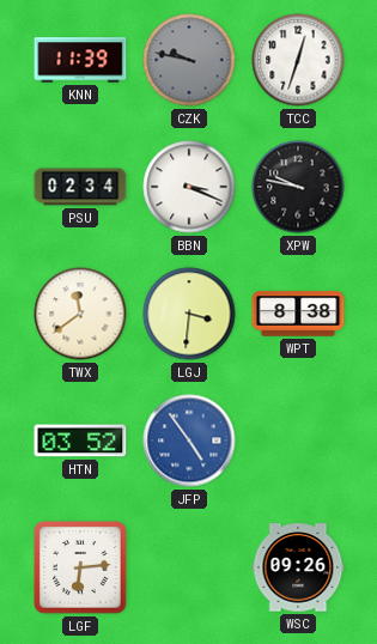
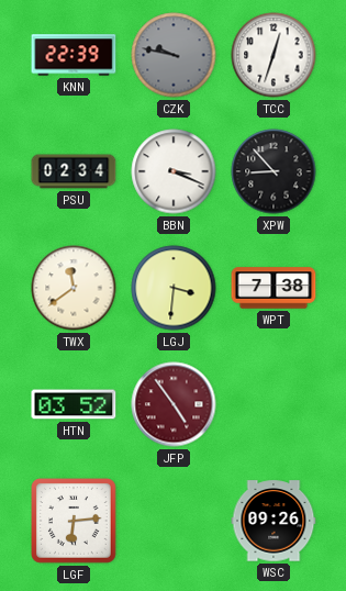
KNN: 11:39 -> 22:39 (74, 55)
XPW: 9:47 -> 8:53 (274, 171)
WPT: 8:38 -> 7:38 (274, 288)
JFP dial: blue -> burgundy (174, 404)
